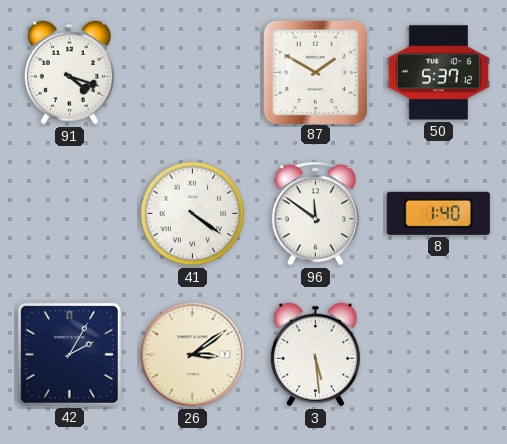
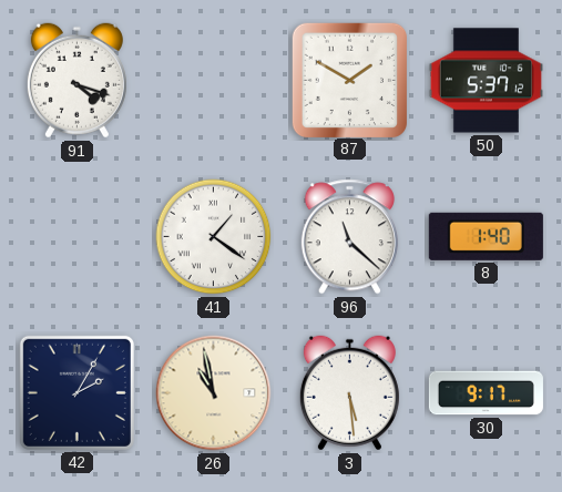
41: 4:21 -> 1:21 (214, 237)
96: 11:51 -> 11:22 (349, 237)
26: 3:09 -> 10:58 (214, 393)
30: none -> 9:17 (486, 393)
